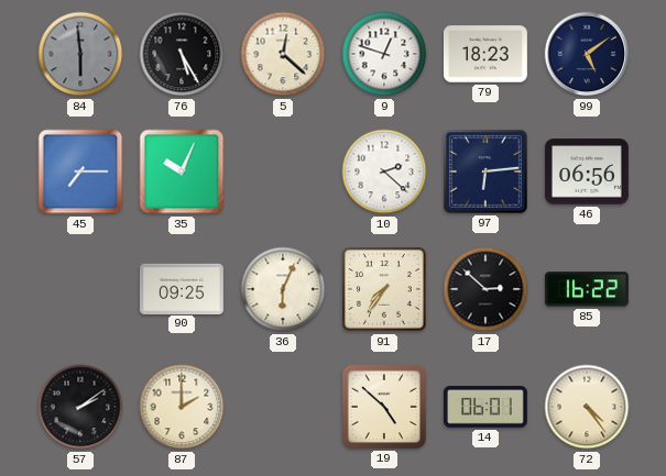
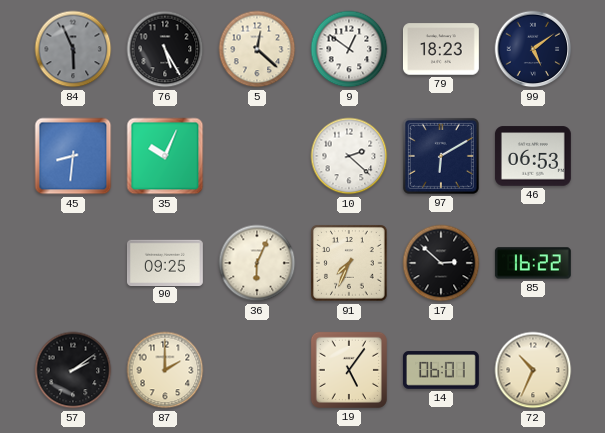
84: 5:59 -> 5:56 (73, 49)
9: 12:48 -> 12:51 (349, 49)
45: 7:15 -> 8:31 (73, 156)
97: 6:14 -> 6:10 (441, 156)
46: 06:56 -> 06:53 (533, 156)
91: 7:36 -> 7:34 (349, 263)
19: 4:52 -> 5:06 (349, 370)
72: 4:24 -> 10:34 (533, 370)
